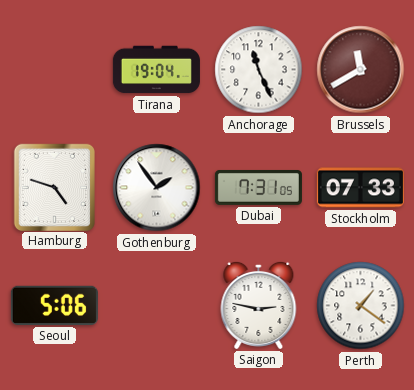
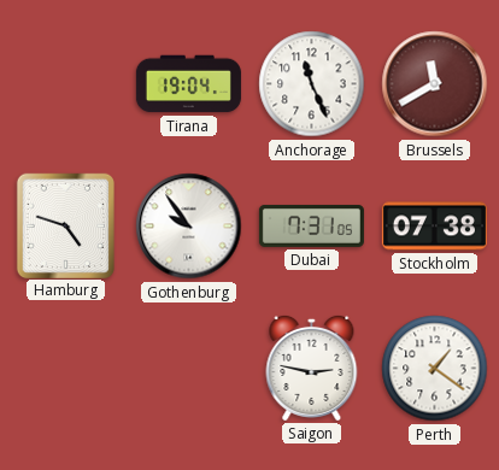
Gothenburg: 1:54 -> 9:54 (189, 227)
Stockholm: 07:33 -> 07:38 (434, 227)
Seoul: 5:06 -> none (54, 305)
